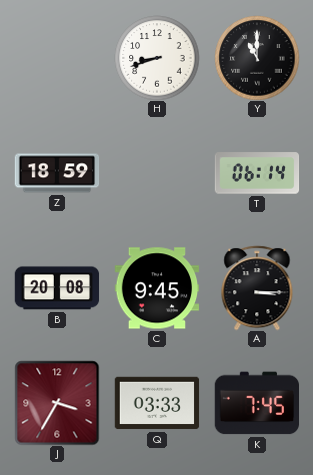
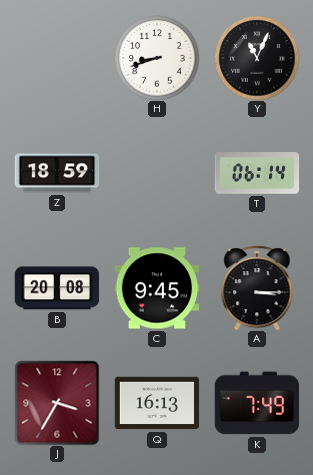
Y: 11:00 -> 11:04 (257, 58)
Q: 03:33 -> 16:13 (157, 403)
K: 7:45 -> 7:49 (256, 403)
